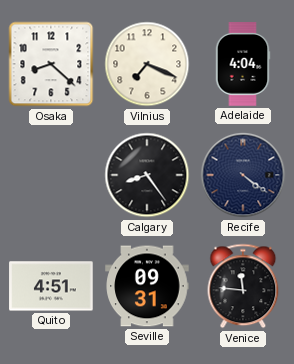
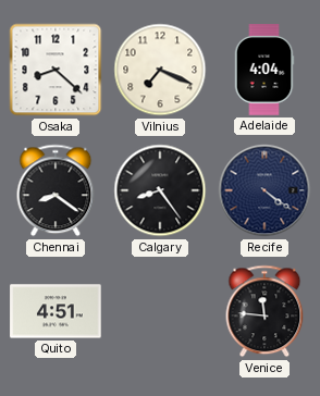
Chennai: none -> 8:21 (56, 190)
Seville: 09:31 -> none (147, 286)
